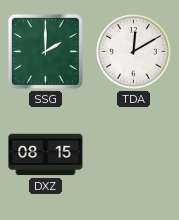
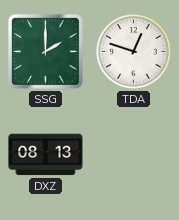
TDA: 12:10 -> 12:48 (134, 52)
DXZ: 08:15 -> 08:13 (46, 155)
